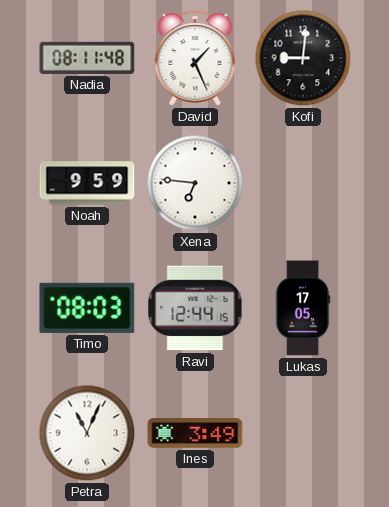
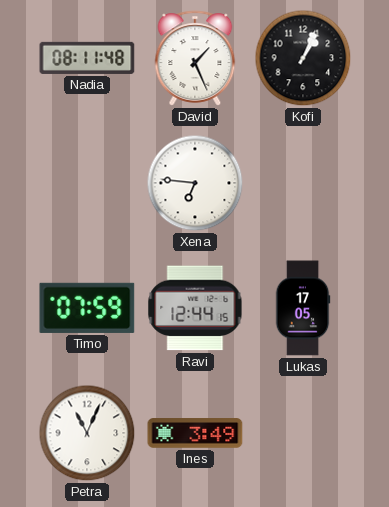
Kofi: 9:01 -> 1:04 (303, 58)
Noah: 9:59 -> none (87, 183)
Timo: 08:03 -> 07:59 (87, 308)
